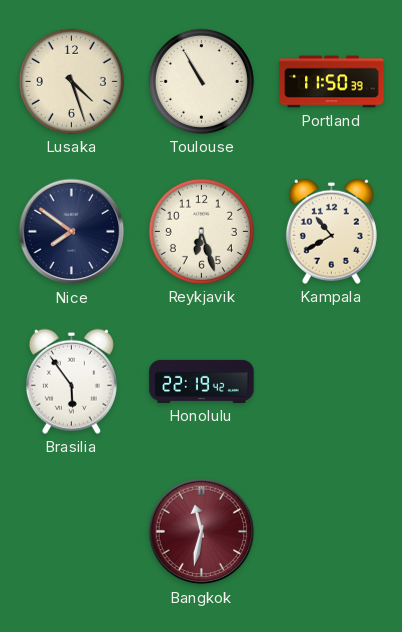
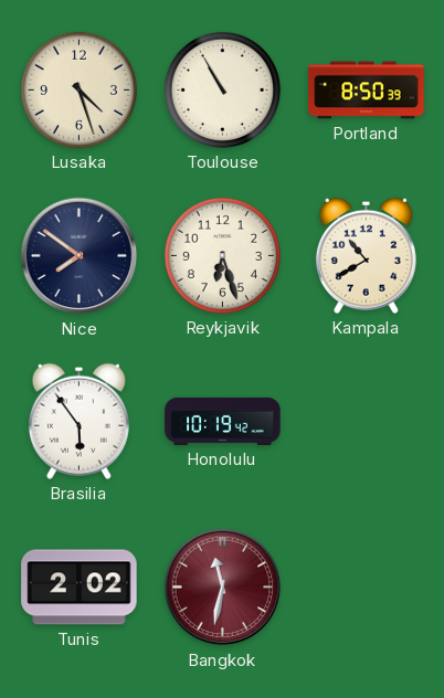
Portland: 11:50 -> 8:50 (367, 91)
Honolulu: 22:19 -> 10:19 (223, 421)
Tunis: none -> 2:02 (80, 588)
